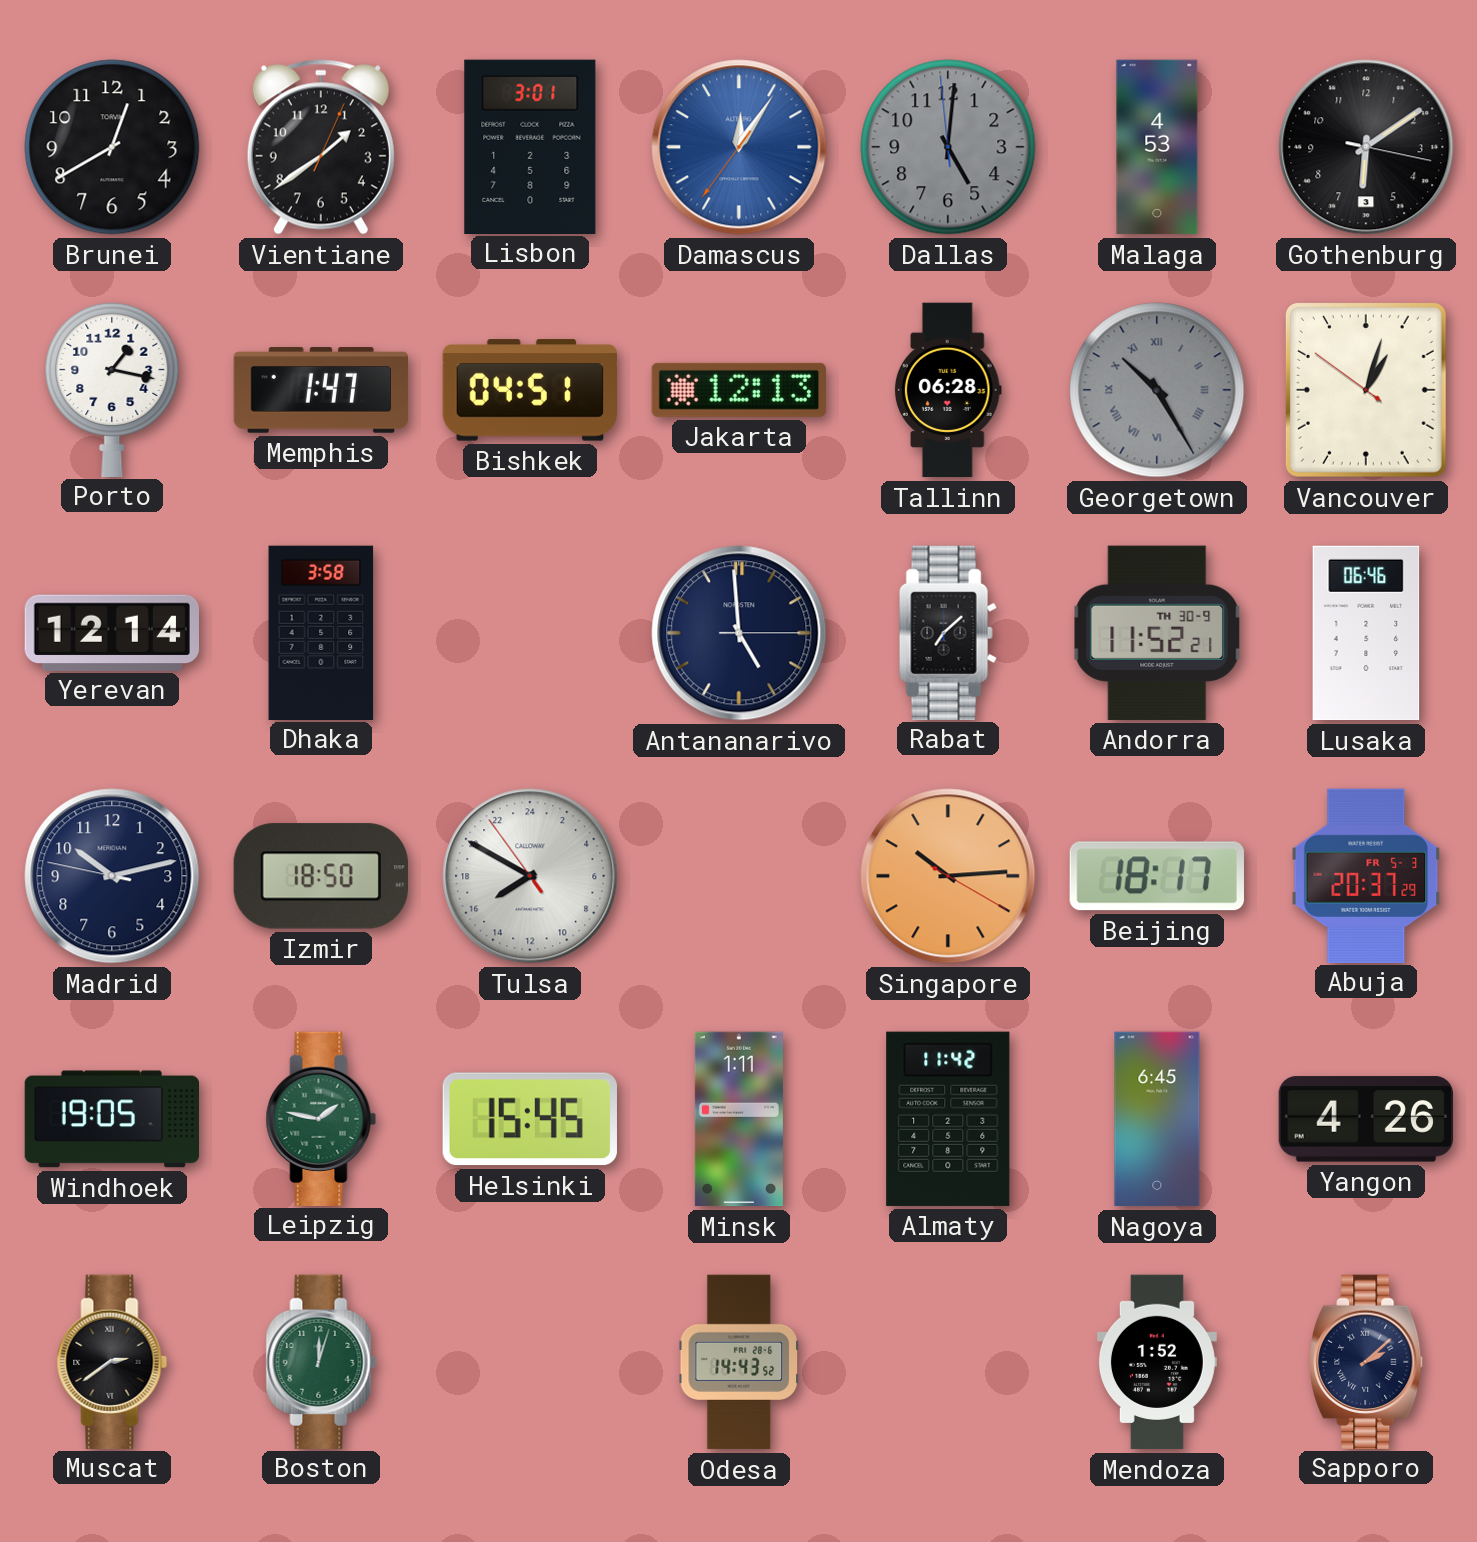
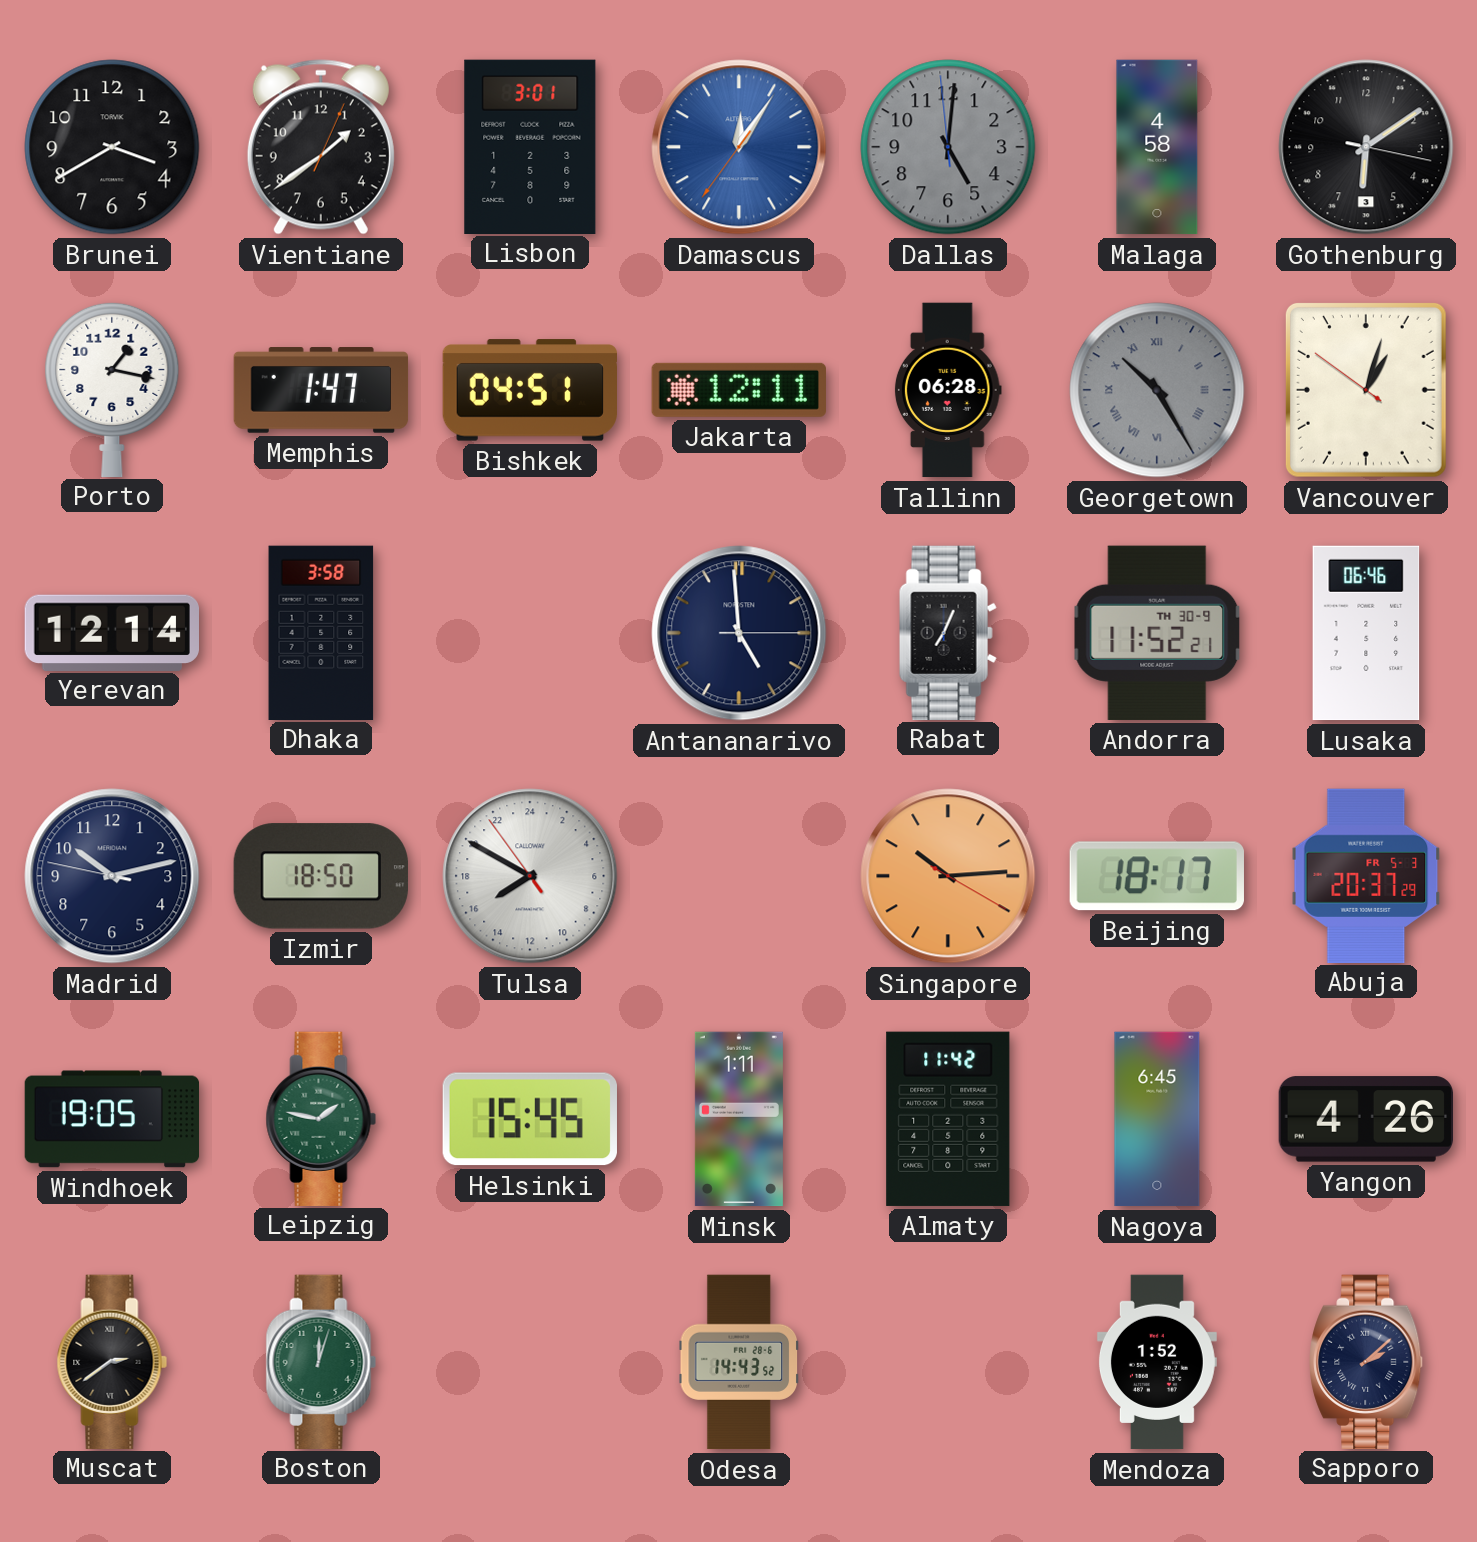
Brunei: 12:40 -> 3:40 (112, 147)
Malaga: 4:53 -> 4:58 (1157, 147)
Jakarta: 12:13 -> 12:11 (739, 390)
Rabat: 7:08 -> 7:04 (948, 632)
